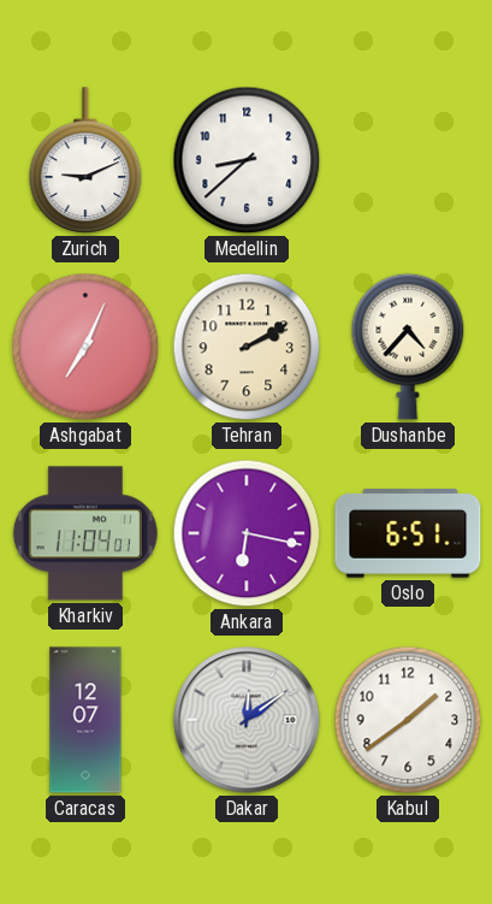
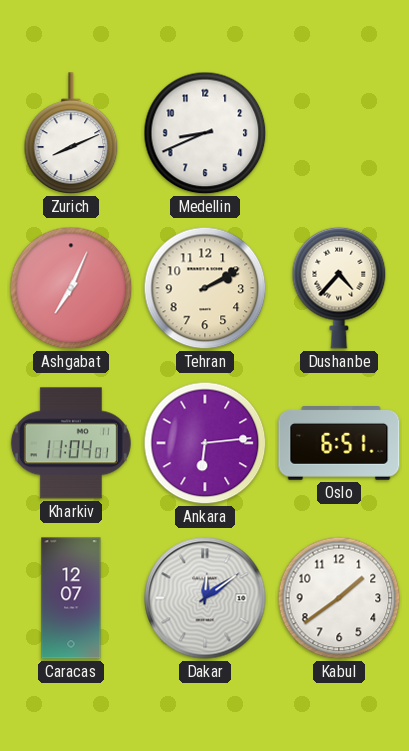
Zurich: 9:11 -> 8:11 (71, 133)
Medellin: 8:38 -> 8:41 (205, 133)
Ankara: 6:17 -> 6:14 (205, 443)
